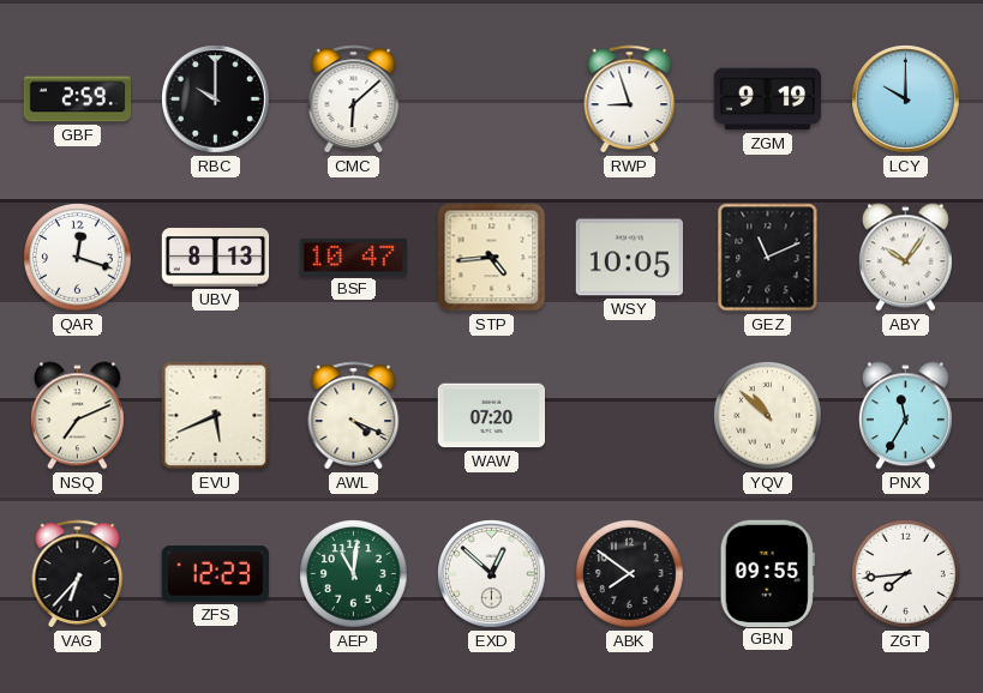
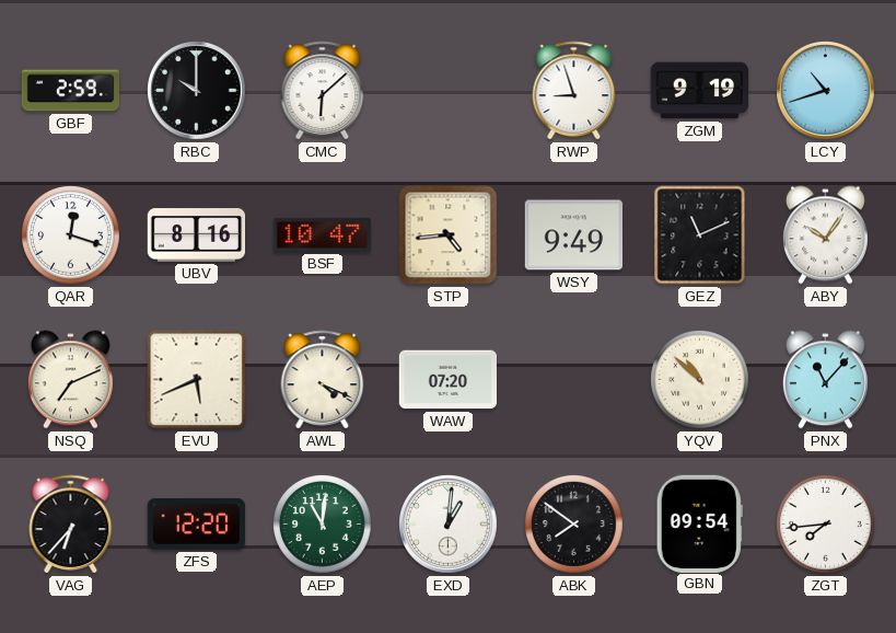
LCY: 10:00 -> 10:42 (826, 91)
UBV: 8:13 -> 8:16 (197, 235)
WSY: 10:05 -> 9:49 (573, 235)
PNX: 11:35 -> 11:07 (825, 380)
ZFS: 12:23 -> 12:20 (196, 523)
EXD: 12:52 -> 1:01 (449, 525)
GBN: 09:55 -> 09:54 (699, 523)
